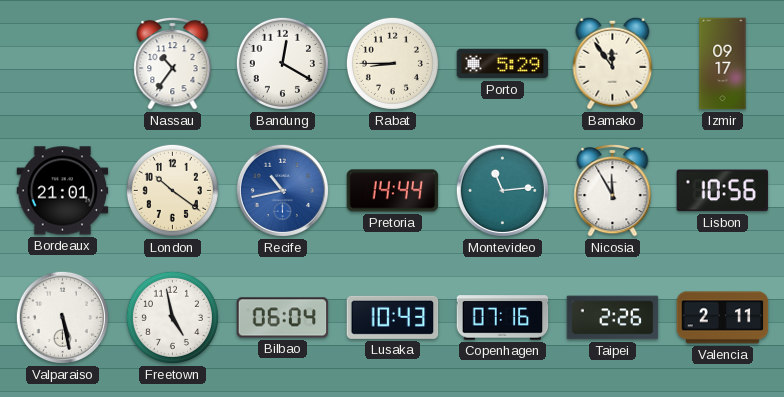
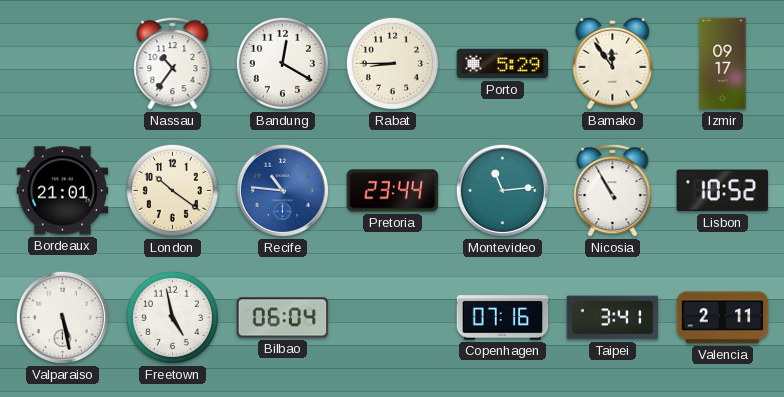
Recife: 10:43 -> 10:46 (282, 190)
Pretoria: 14:44 -> 23:44 (393, 191)
Nicosia: 11:55 -> 10:55 (613, 190)
Lisbon: 10:56 -> 10:52 (723, 191)
Lusaka: 10:43 -> none (393, 317)
Taipei: 2:26 -> 3:41 (613, 318)
